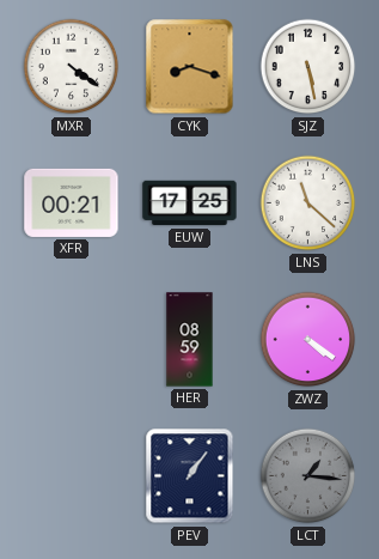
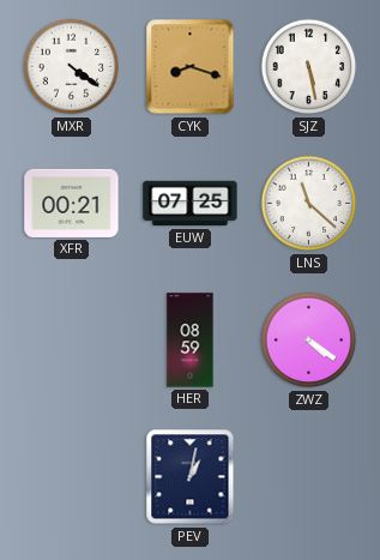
EUW: 17:25 -> 07:25 (191, 204)
PEV: 1:06 -> 1:02 (191, 477)
LCT: 1:16 -> none (308, 476)
